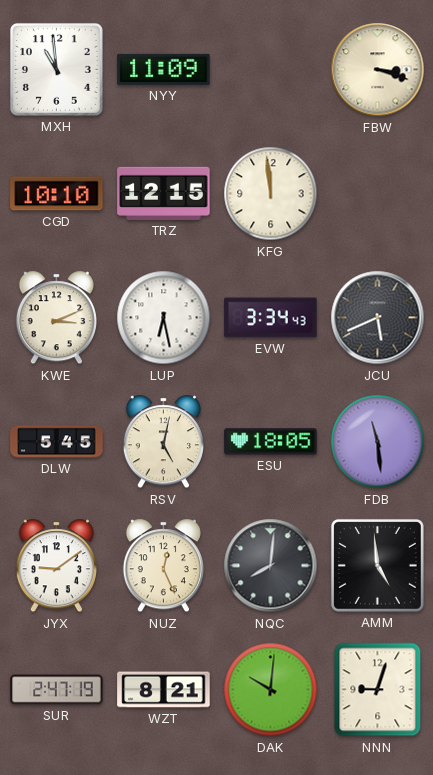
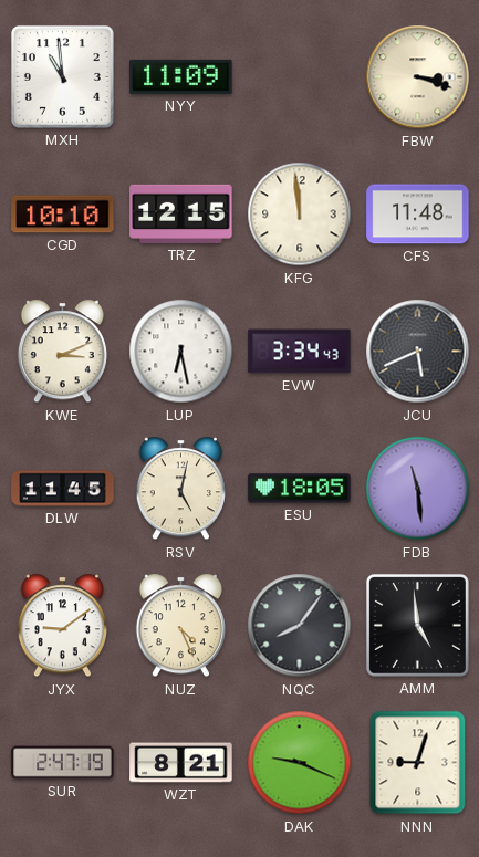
CFS: none -> 11:48 (418, 215)
DLW: 5:45 -> 11:45 (63, 489)
NUZ: 12:26 -> 4:26 (180, 626)
NQC: 8:01 -> 8:06 (300, 626)
DAK: 10:01 -> 9:19 (300, 763)
